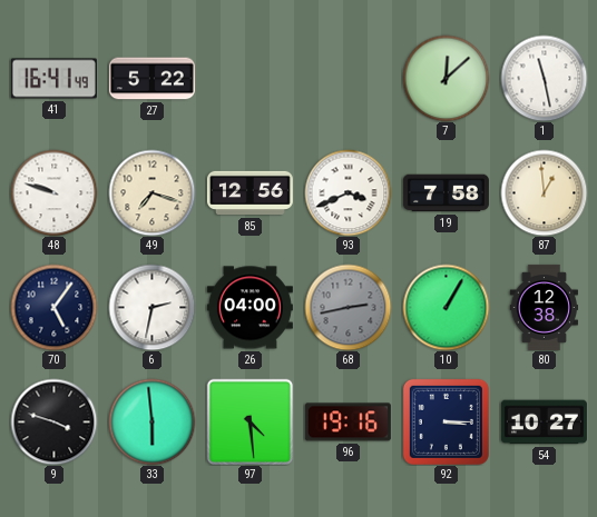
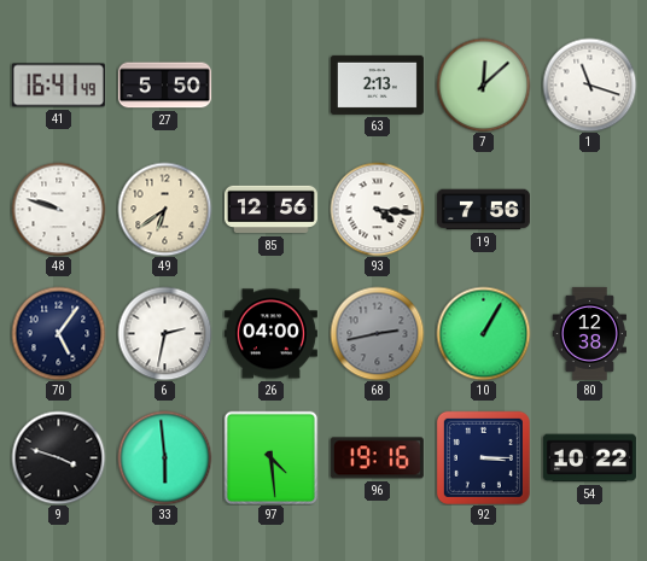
27: 5:22 -> 5:50 (164, 86)
63: none -> 2:13 (377, 84)
1: 11:28 -> 11:18 (589, 84)
49: 7:18 -> 6:39 (164, 209)
93: 3:41 -> 4:16 (377, 209)
19: 7:58 -> 7:56 (483, 210)
87: 12:59 -> none (544, 192)
54: 10:27 -> 10:22 (589, 458)
